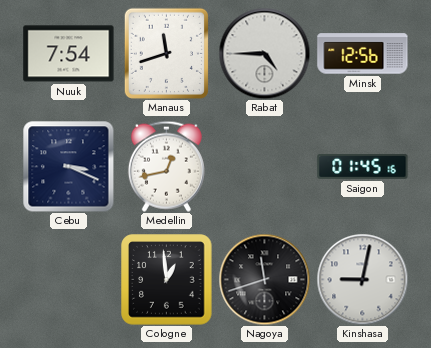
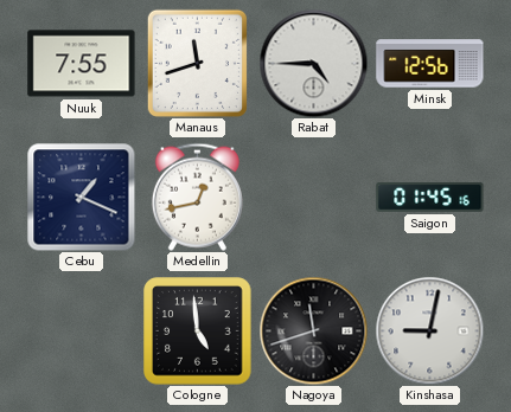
Nuuk: 7:54 -> 7:55 (82, 64)
Cebu: 3:19 -> 1:19 (81, 197)
Cologne: 12:59 -> 4:59 (198, 331)
